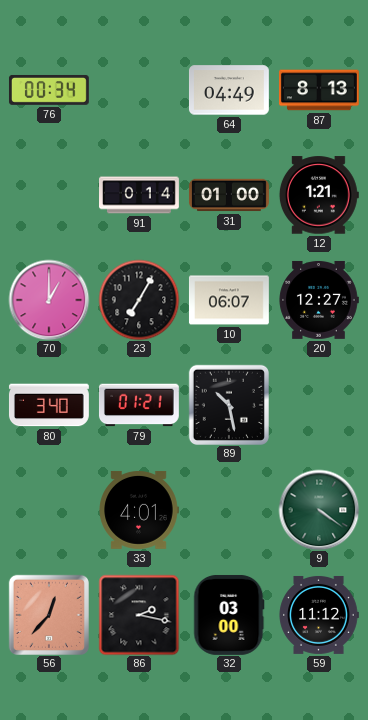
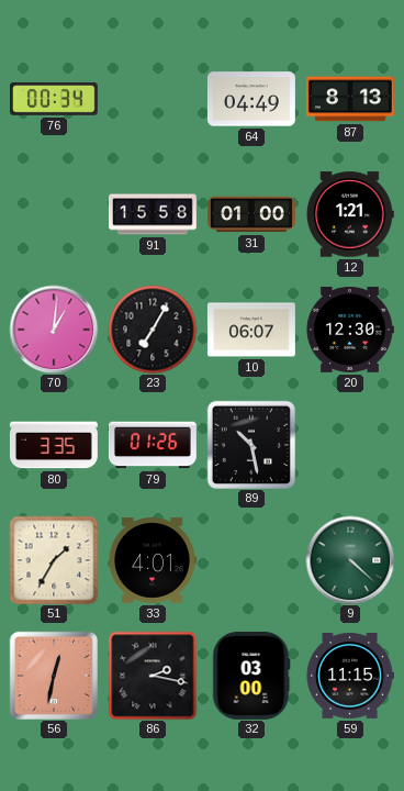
91: 0:14 -> 15:58 (154, 214)
70: 1:00 -> 1:01 (54, 330)
20: 12:27 -> 12:30 (350, 330)
80: 3:40 -> 3:35 (54, 445)
79: 01:21 -> 01:26 (153, 445)
51: none -> 1:35 (54, 560)
9: 4:21 -> 4:22 (350, 560)
56: 12:37 -> 12:32 (54, 676)
59: 11:12 -> 11:15 (350, 676)
